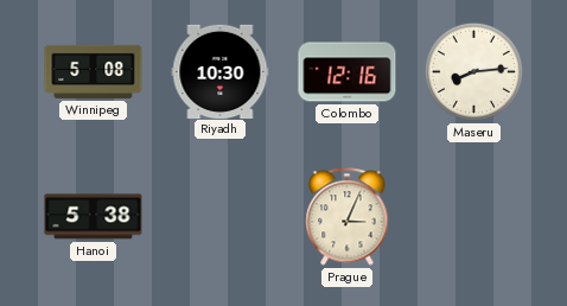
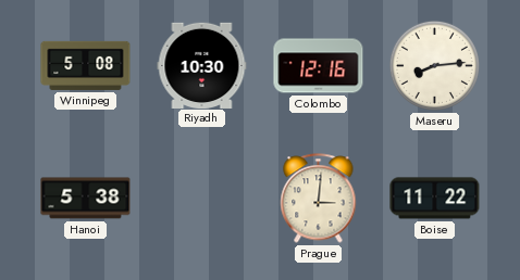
Prague: 3:04 -> 3:01 (319, 199)
Boise: none -> 11:22 (435, 199)
